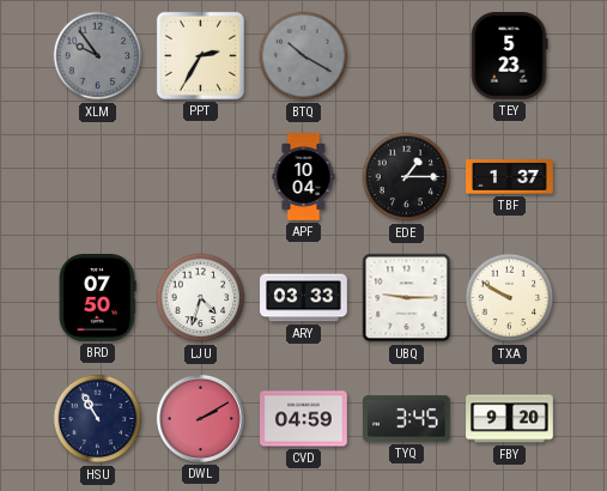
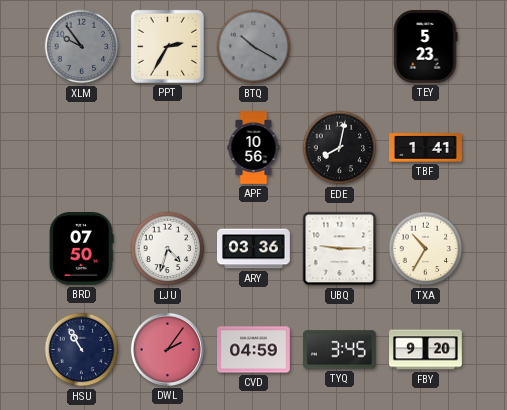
APF: 10:04 -> 10:56 (254, 148)
EDE: 1:15 -> 8:02 (340, 148)
TBF: 1:37 -> 1:41 (426, 148)
ARY: 03:33 -> 03:36 (254, 249)
TXA: 9:50 -> 10:35 (426, 249)
DWL: 2:10 -> 2:06 (167, 349)
